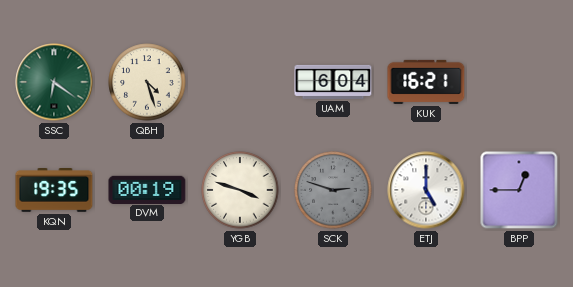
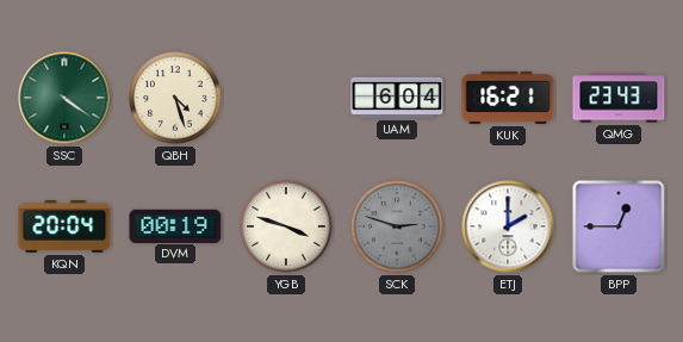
SSC: 6:21 -> 4:21 (64, 98)
QMG: none -> 23:43 (619, 98)
KQN: 19:35 -> 20:04 (64, 228)
ETJ: 5:00 -> 2:00 (508, 226)
